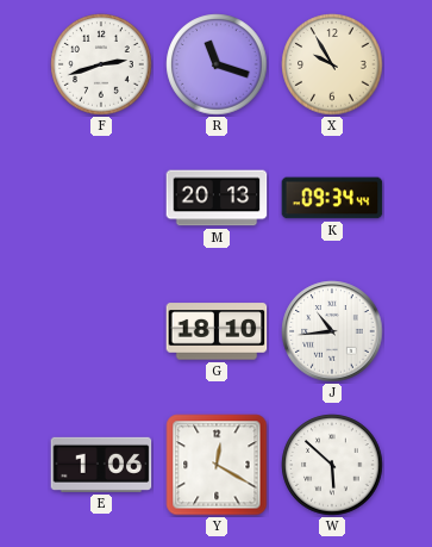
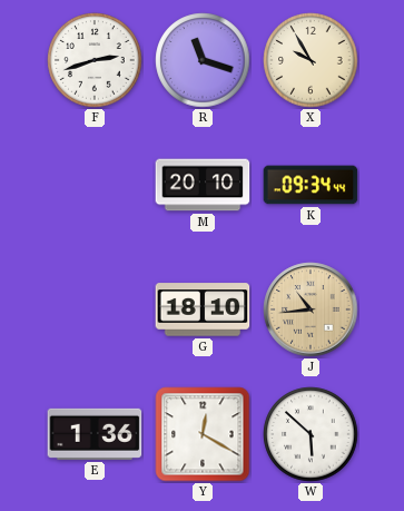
M: 20:13 -> 20:10 (203, 185)
J dial: white -> champagne (311, 309)
E: 1:06 -> 1:36 (95, 434)
